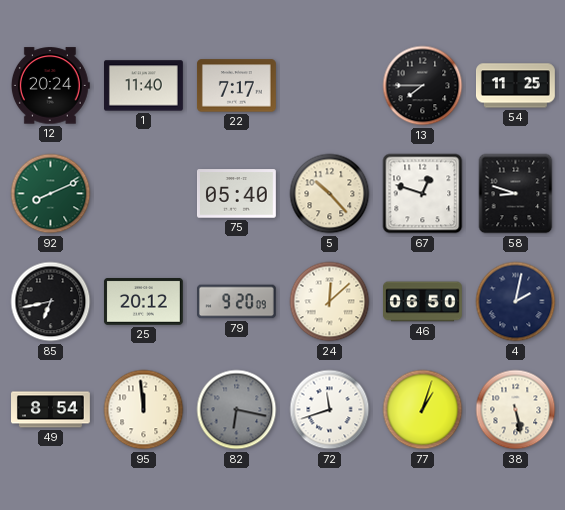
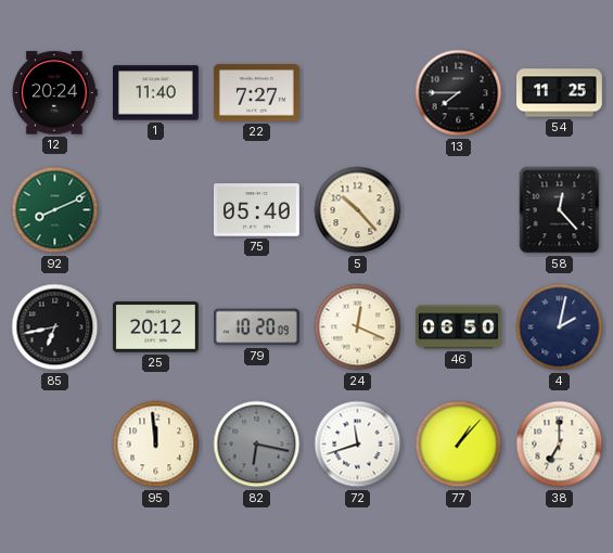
22: 7:17 -> 7:27 (256, 93)
67: 12:48 -> none (423, 194)
58: 8:48 -> 12:23 (560, 210)
79: 9:20 -> 10:20 (257, 327)
24: 12:08 -> 12:19 (358, 327)
49: 8:54 -> none (51, 410)
77: 1:03 -> 1:07 (459, 445)
38: 5:28 -> 7:00 (560, 445)
